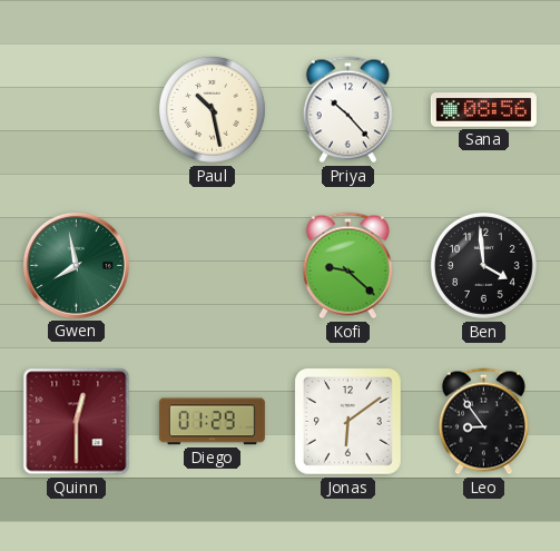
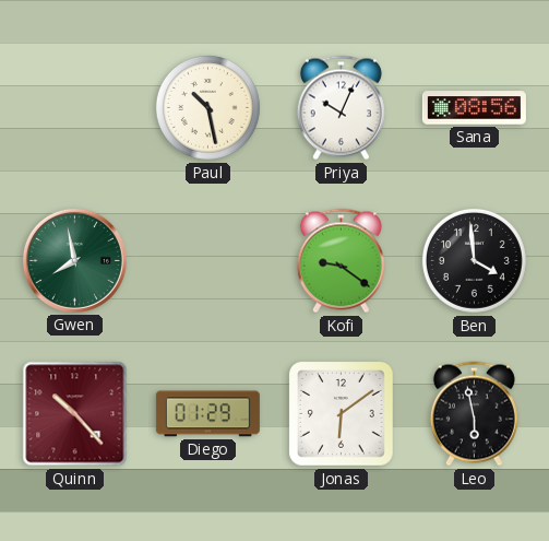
Priya: 10:23 -> 10:04 (341, 108)
Kofi: 9:22 -> 9:21 (341, 261)
Quinn: 12:30 -> 10:23 (75, 414)
Leo: 8:54 -> 5:58 (474, 414)
